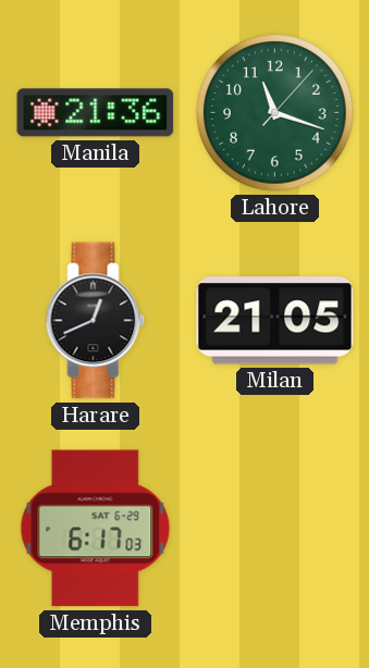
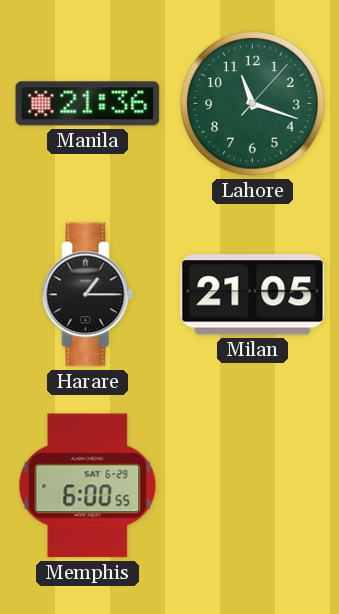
Harare: 12:41 -> 1:15 (88, 295)
Memphis: 6:17 -> 6:00 (88, 486)
